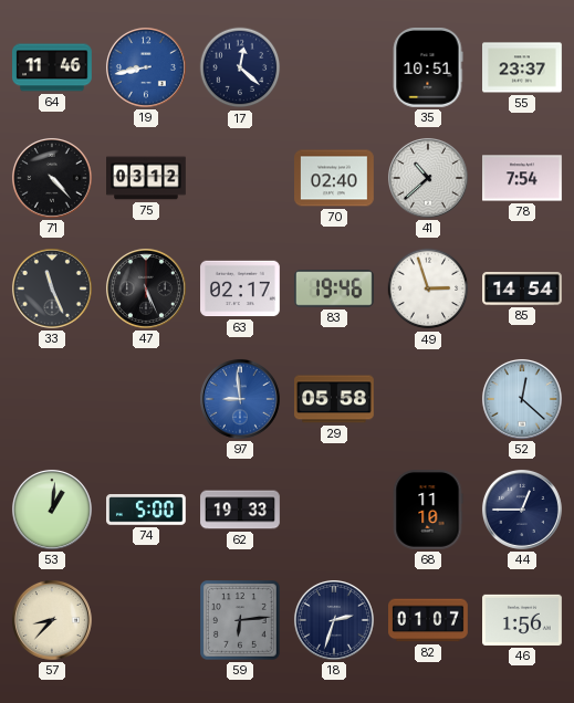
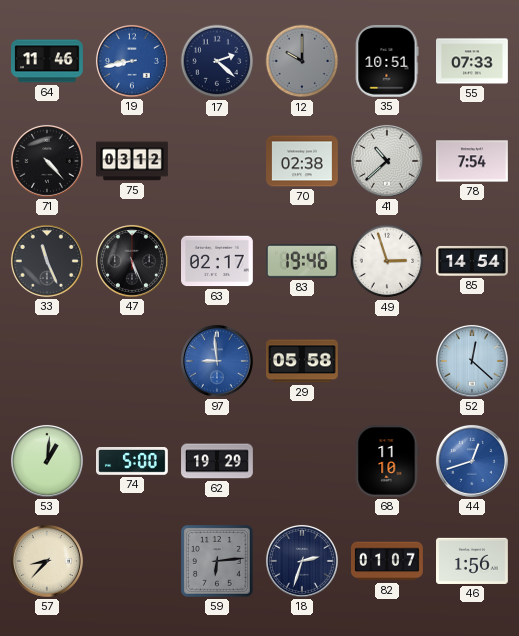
17: 12:22 -> 2:22 (217, 61)
12: none -> 10:00 (302, 61)
55: 23:37 -> 07:33 (473, 61)
70: 02:40 -> 02:38 (303, 161)
62: 19:33 -> 19:29 (217, 461)
44: 12:45 -> 12:42 (472, 461)
44 dial: navy -> blue (472, 461)
